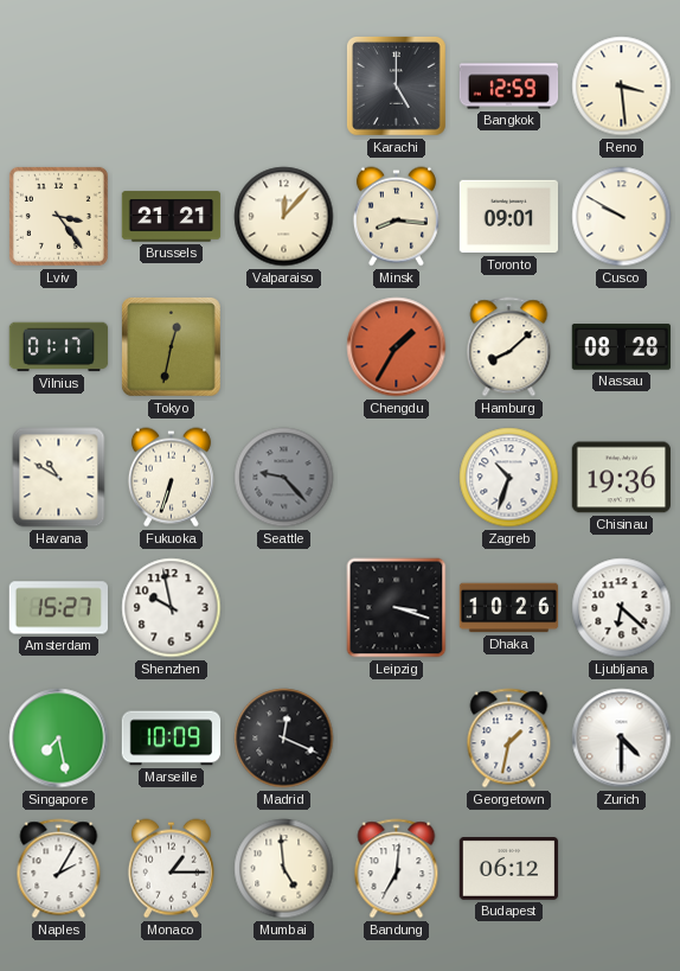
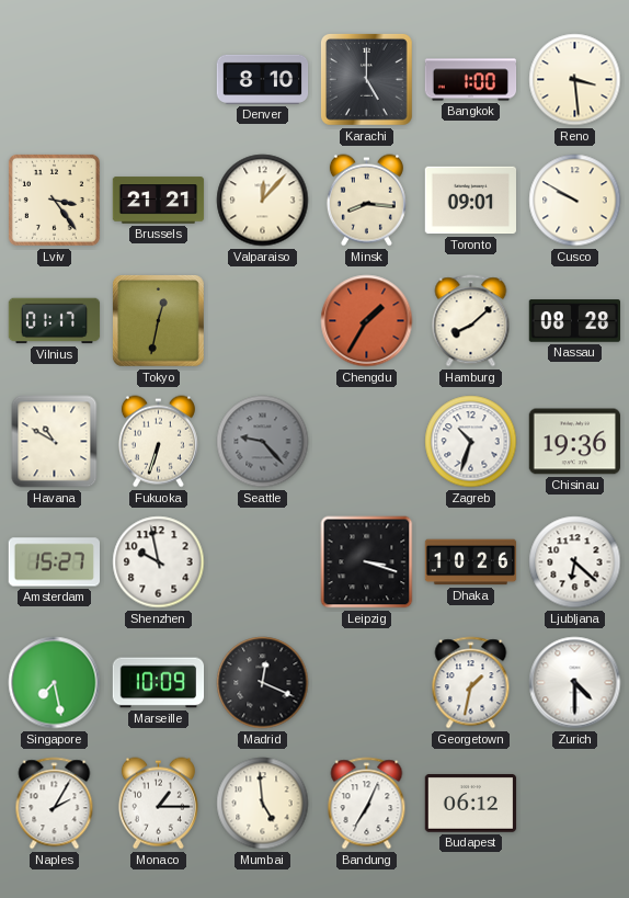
Denver: none -> 8:10 (263, 79)
Bangkok: 12:59 -> 1:00 (471, 80)
Bandung: 7:01 -> 7:04 (367, 804)
